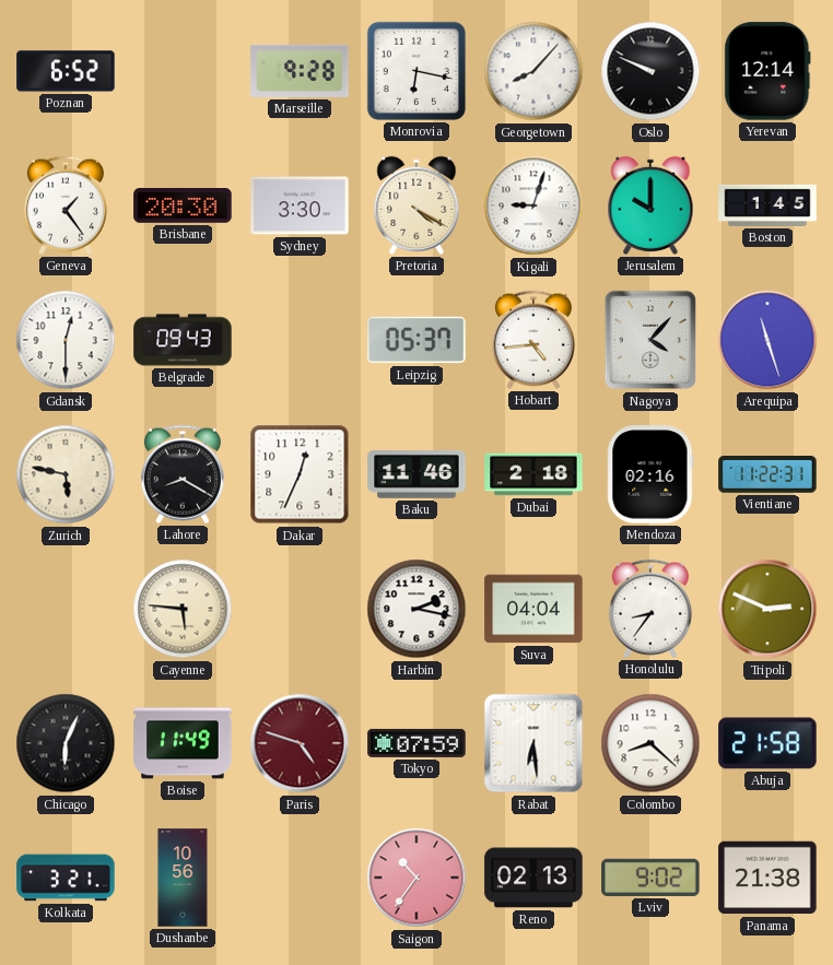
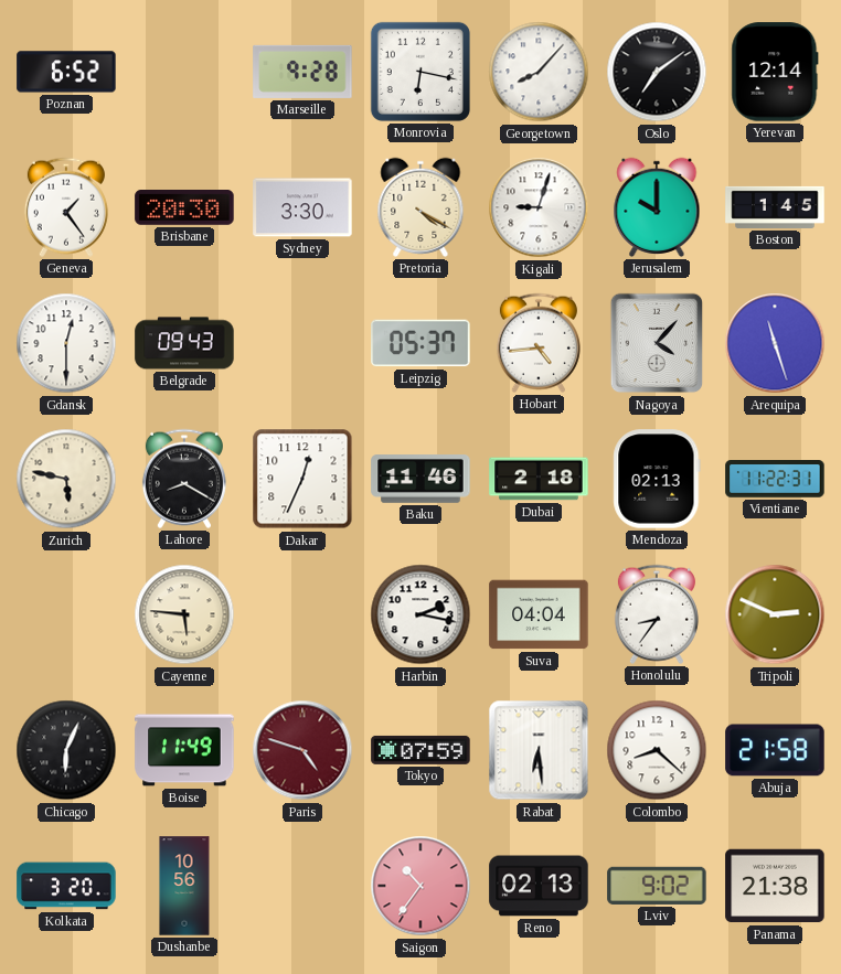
Oslo: 9:49 -> 7:09 (657, 72)
Mendoza: 02:16 -> 02:13 (657, 479)
Kolkata: 3:21 -> 3:20 (66, 886)
